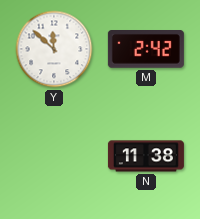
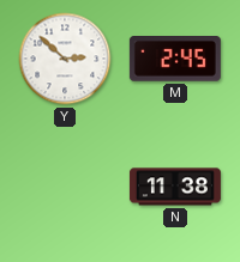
Y: 11:52 -> 2:52 (65, 59)
M: 2:42 -> 2:45 (175, 60)
